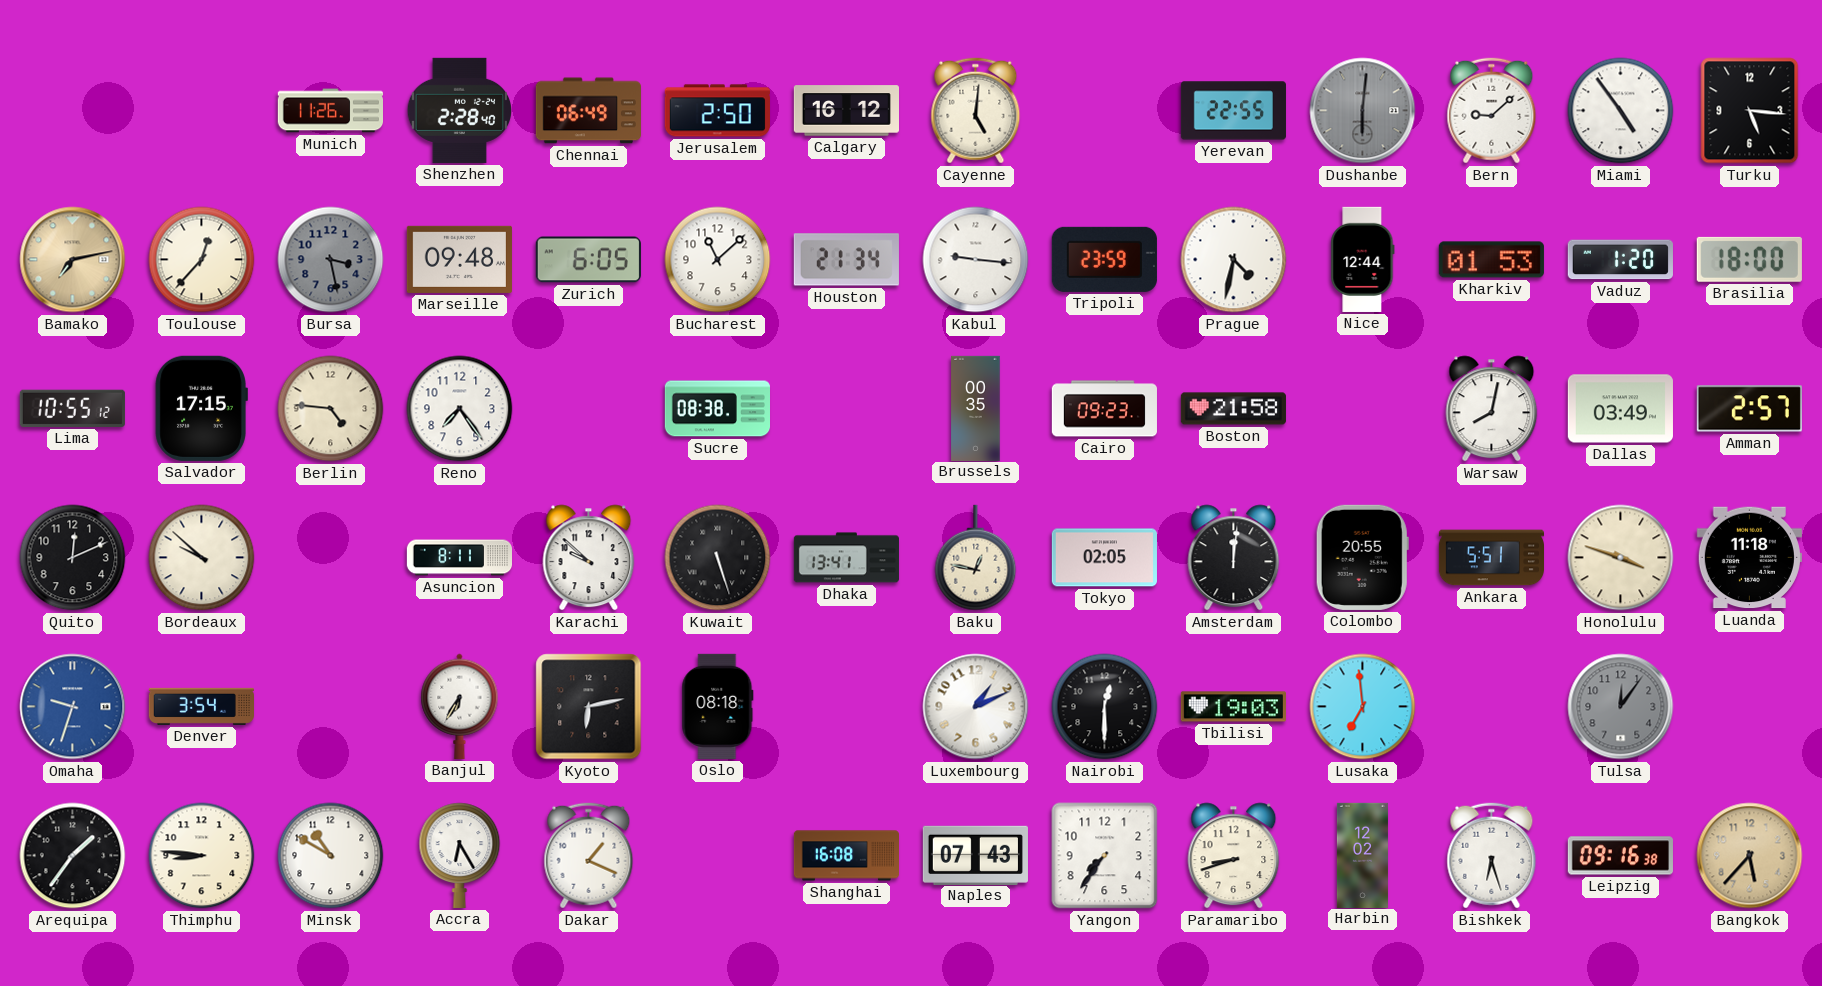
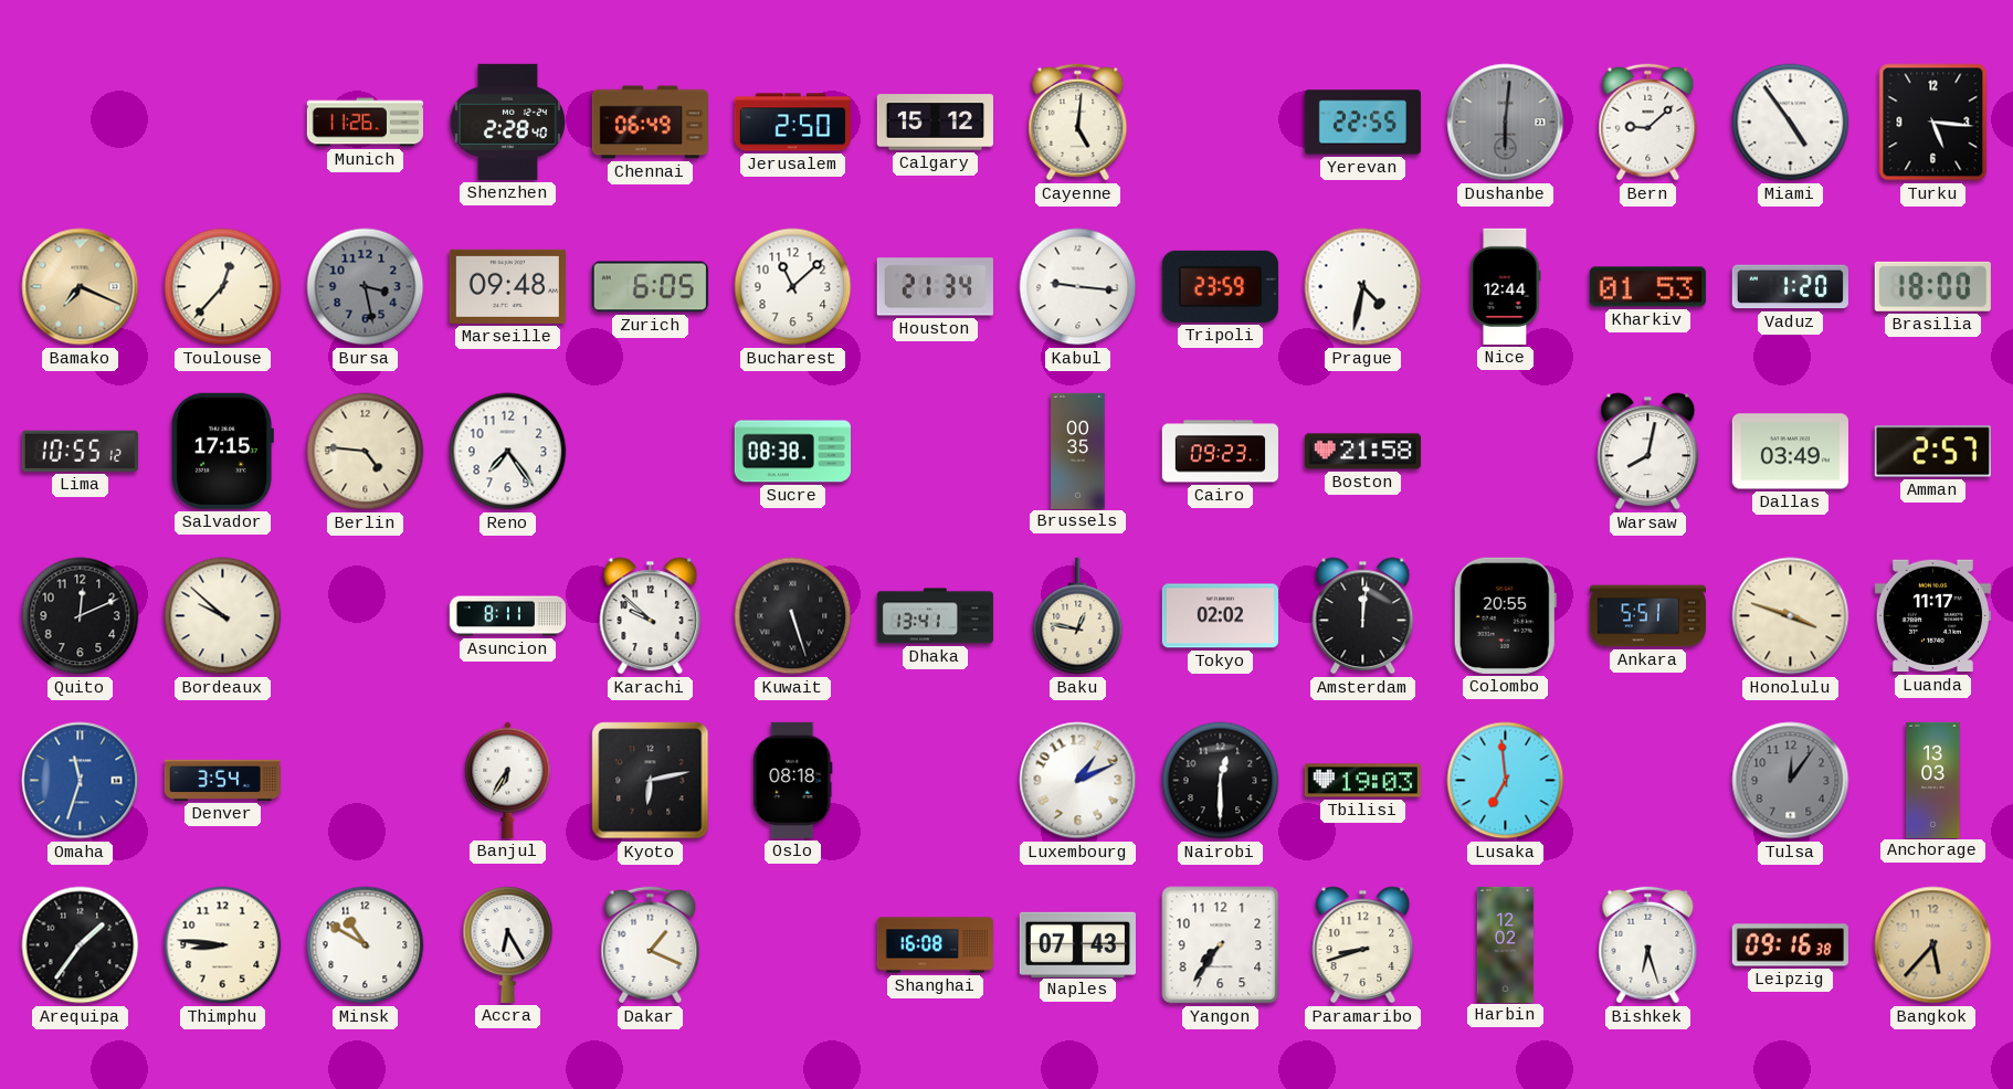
Calgary: 16:12 -> 15:12 (935, 123)
Bamako: 7:13 -> 7:19 (81, 287)
Tokyo: 02:05 -> 02:02 (1220, 616)
Luanda: 11:18 -> 11:17 (1932, 616)
Omaha: 9:33 -> 11:33 (81, 781)
Anchorage: none -> 13:03 (1933, 780)
